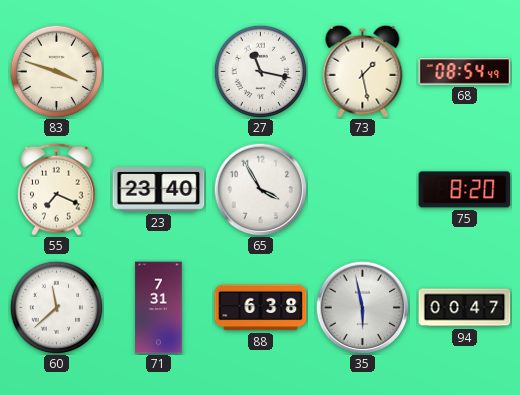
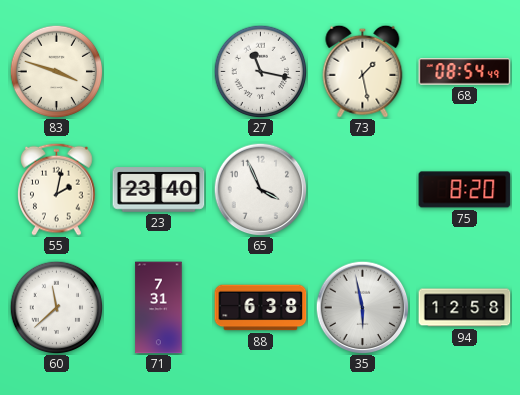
55: 7:19 -> 2:02 (57, 189)
65: 3:55 -> 3:56 (260, 189)
94: 00:47 -> 12:58 (465, 308)
